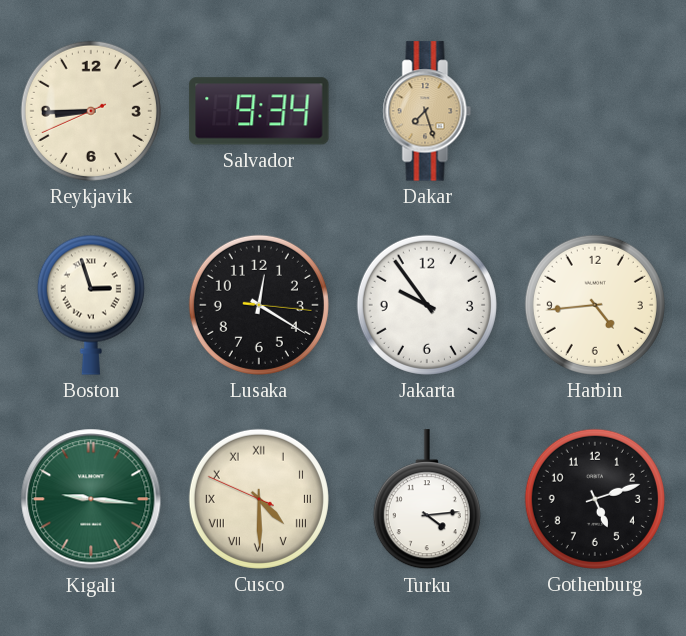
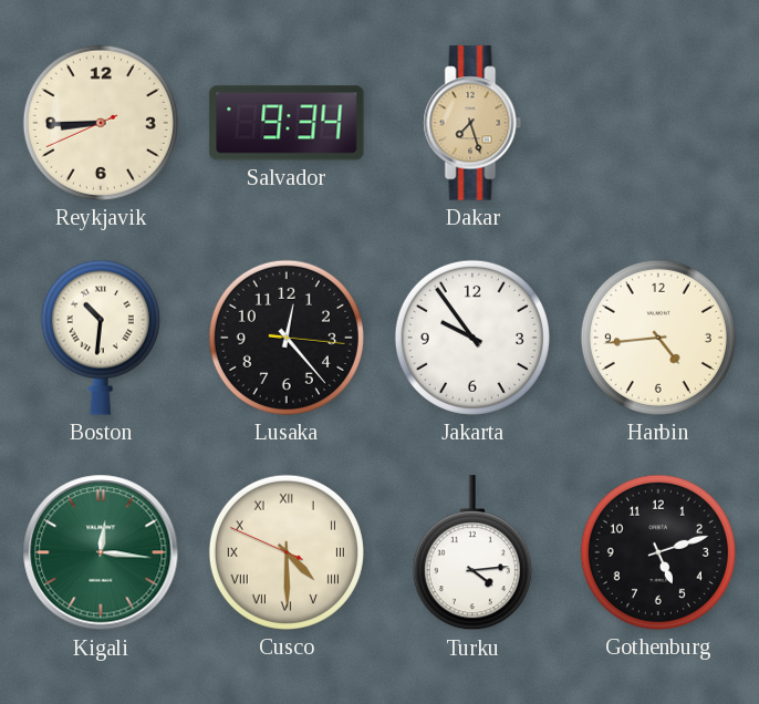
Boston: 2:57 -> 10:31 (101, 338)
Lusaka: 12:20 -> 12:23 (287, 338)
Kigali: 9:16 -> 12:16 (101, 552)
